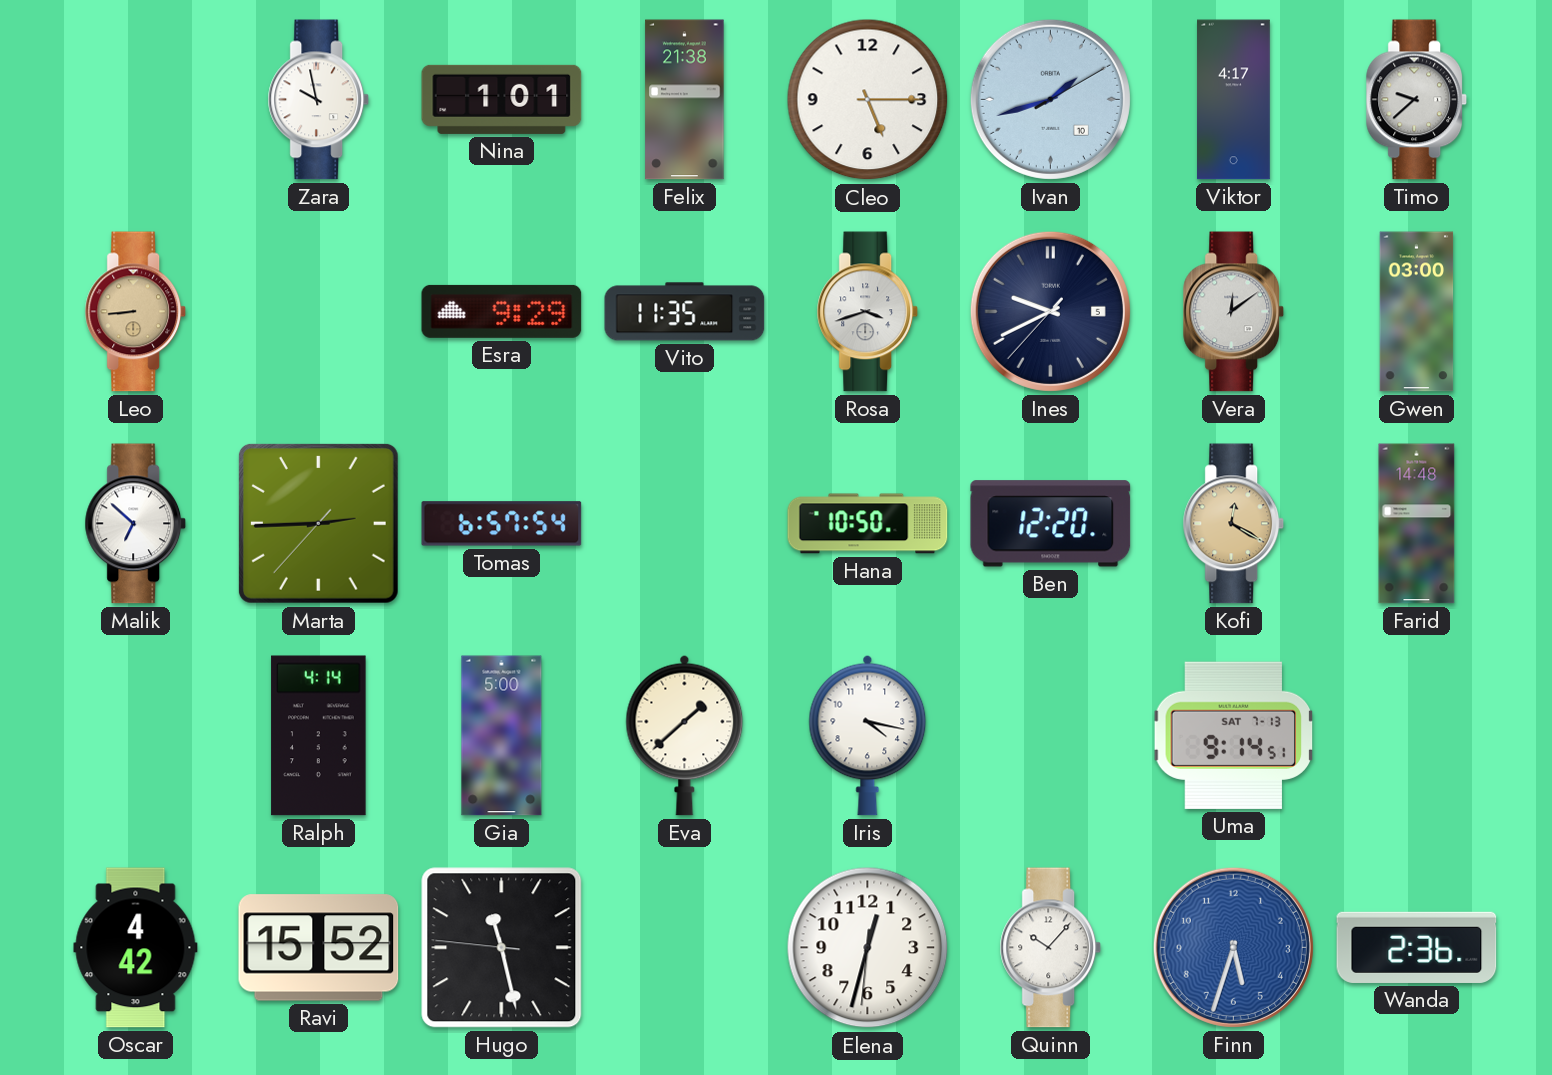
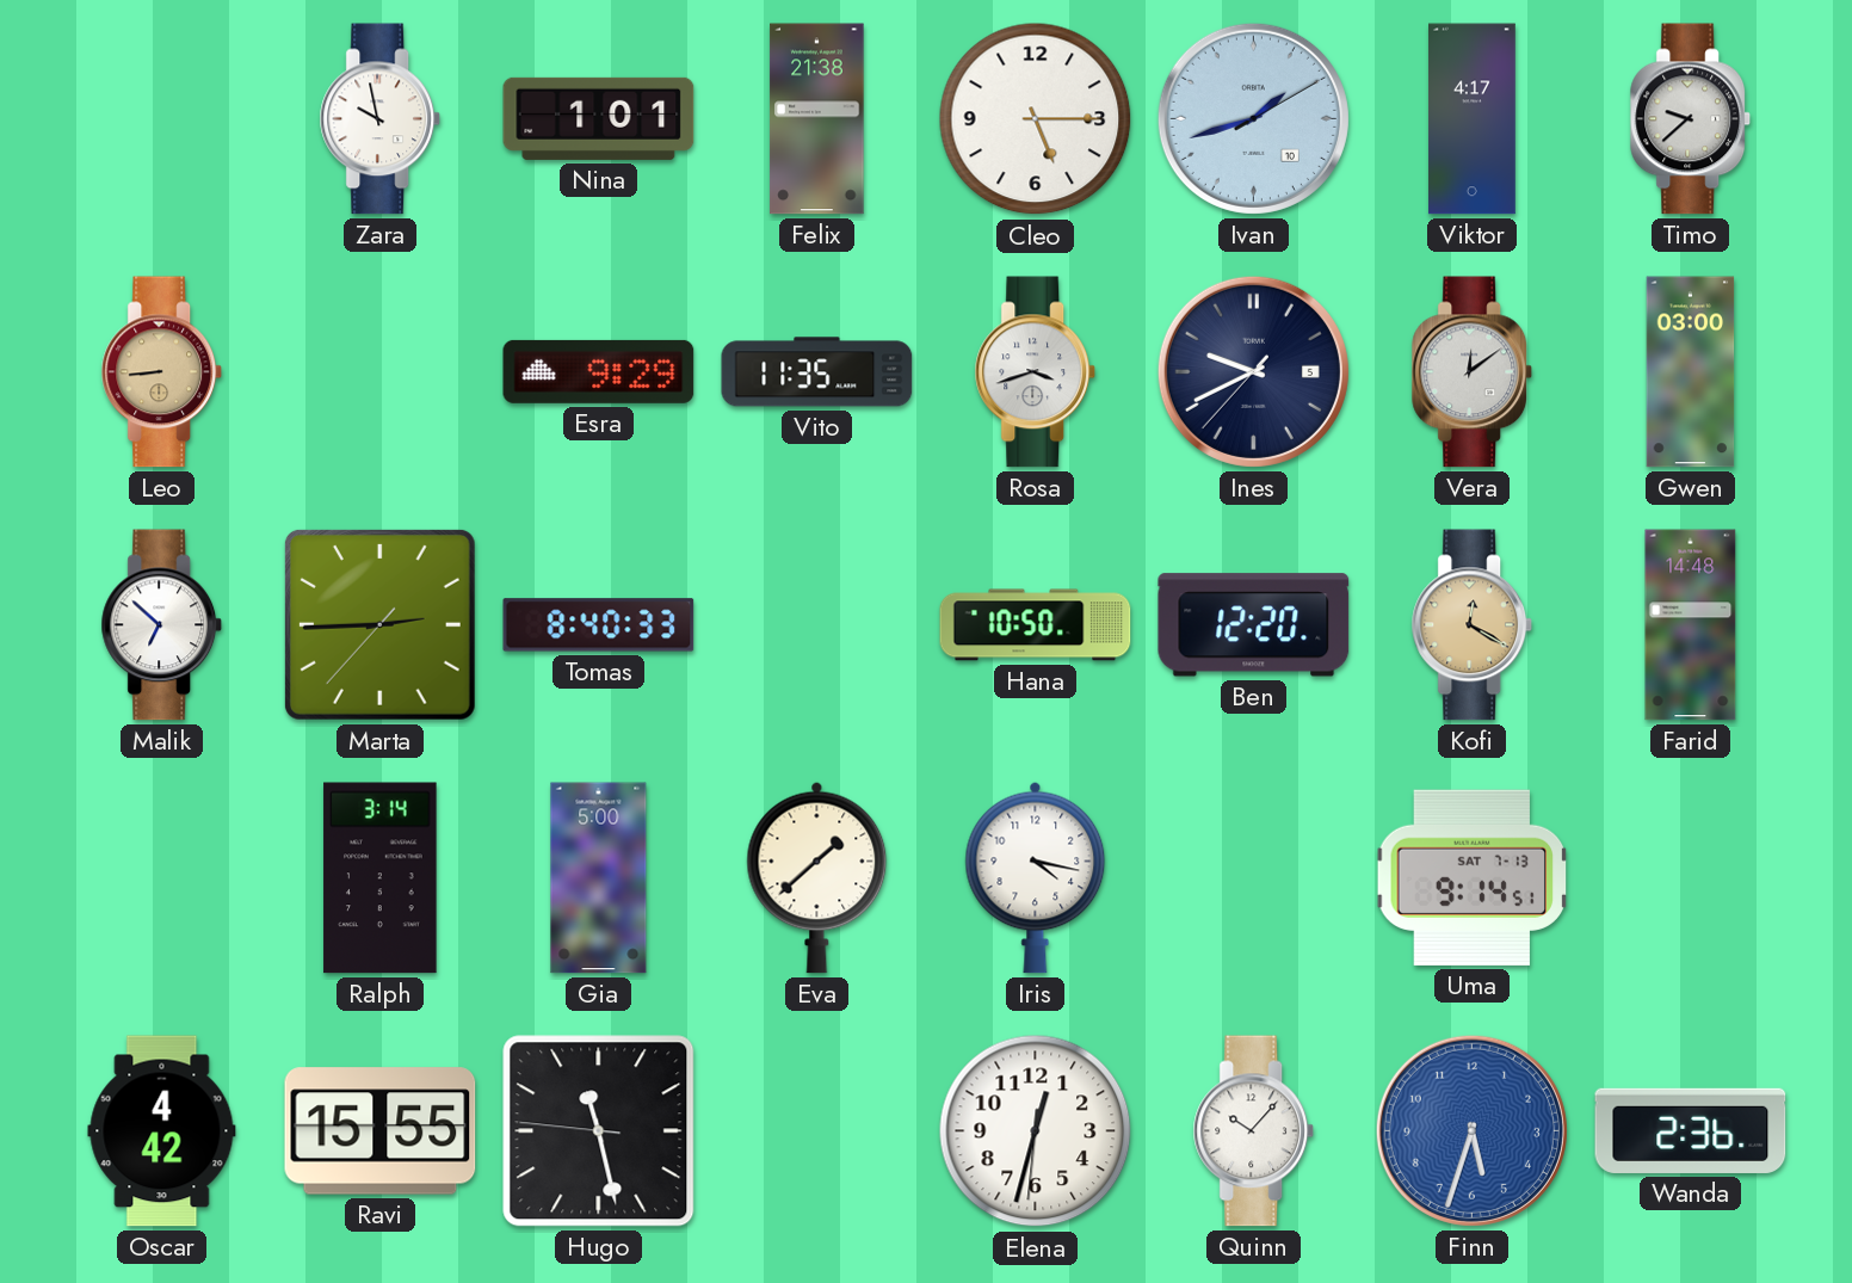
Tomas: 6:57 -> 8:40 (599, 625)
Ralph: 4:14 -> 3:14 (381, 878)
Ravi: 15:52 -> 15:55 (381, 1131)
